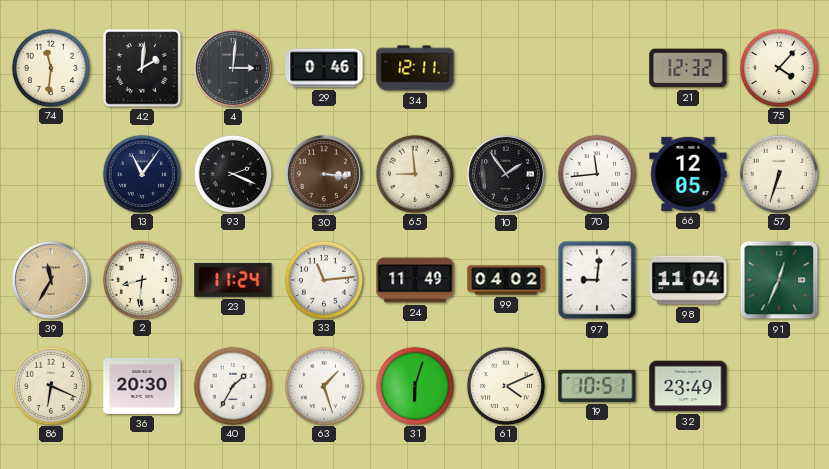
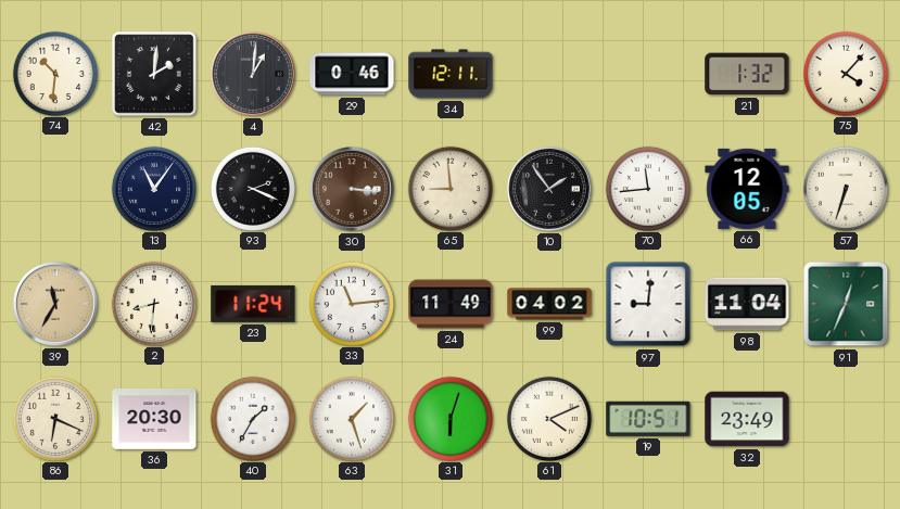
74: 11:31 -> 10:31 (54, 73)
4: 3:01 -> 1:01 (253, 74)
21: 12:32 -> 1:32 (747, 74)
